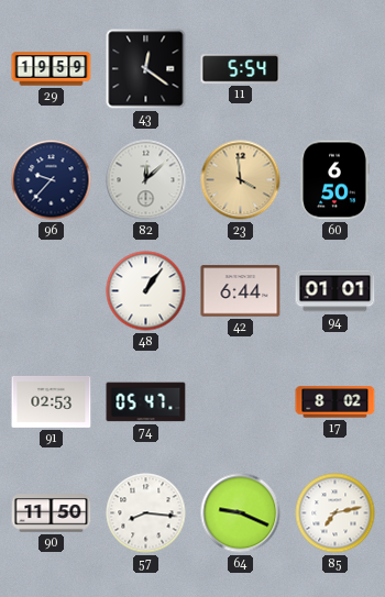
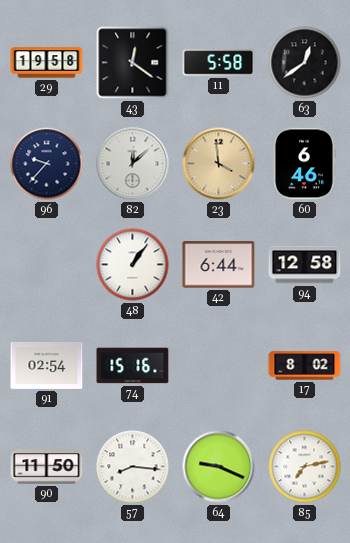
29: 19:59 -> 19:58 (47, 63)
11: 5:54 -> 5:58 (219, 63)
63: none -> 12:39 (305, 63)
60: 6:50 -> 6:46 (305, 164)
94: 01:01 -> 12:58 (305, 265)
91: 02:53 -> 02:54 (47, 365)
74: 05:47 -> 15:16 (133, 366)
